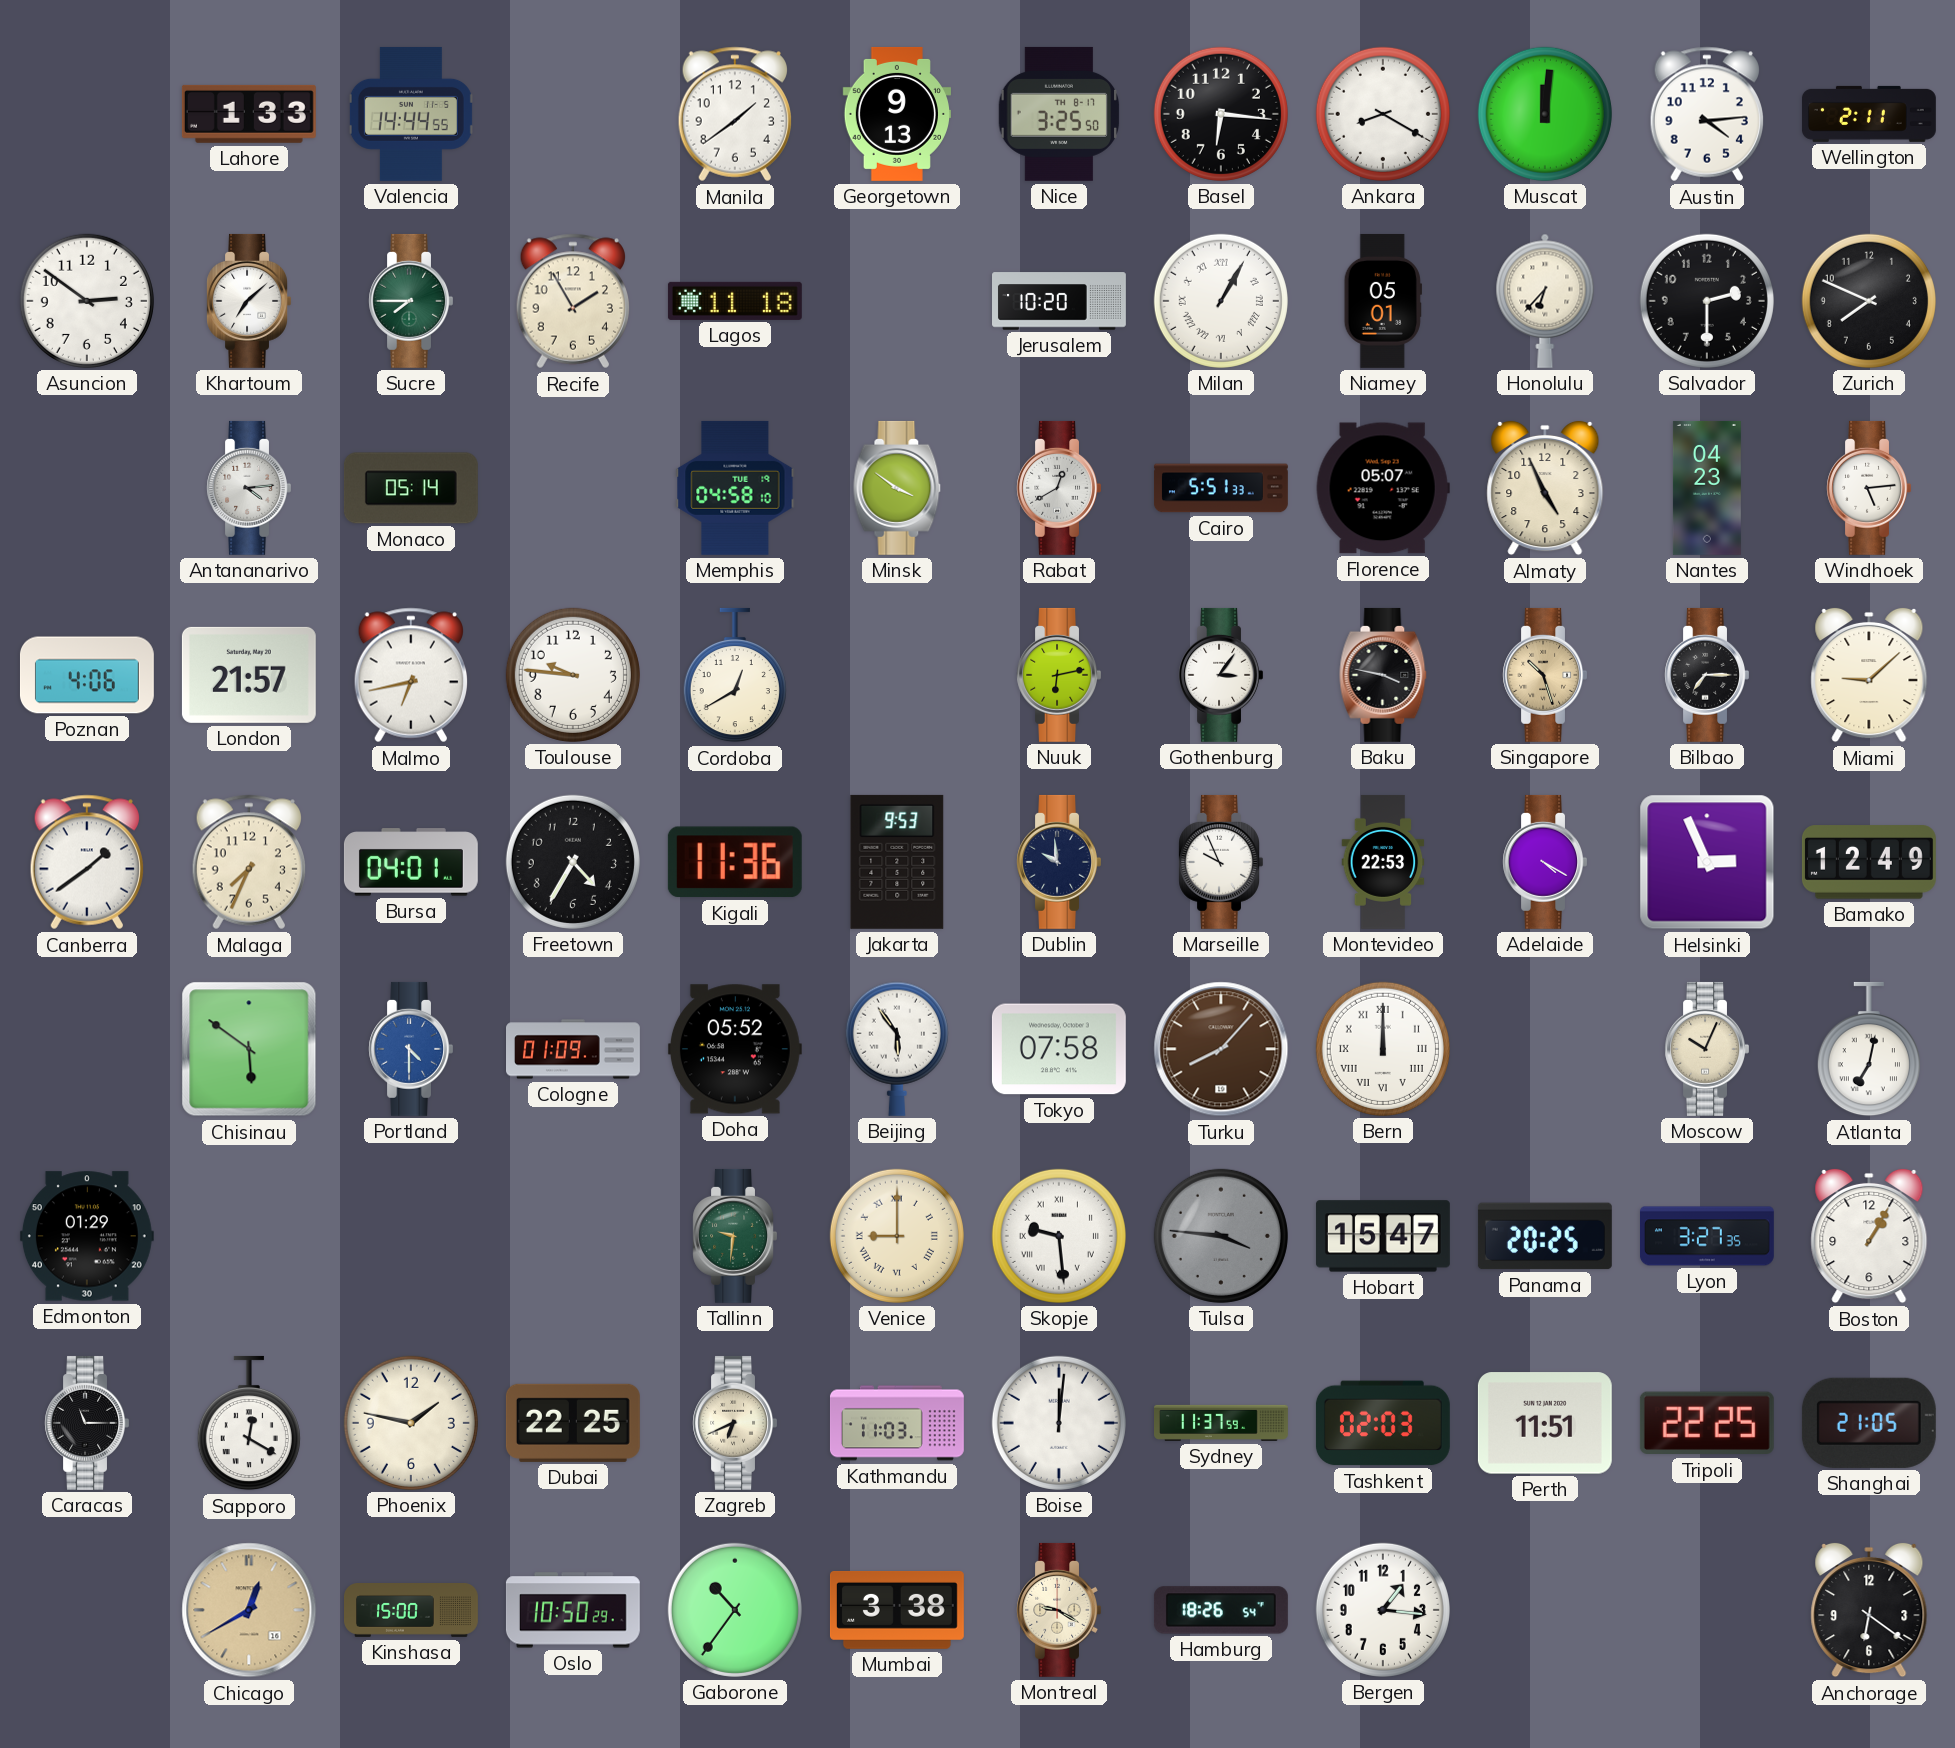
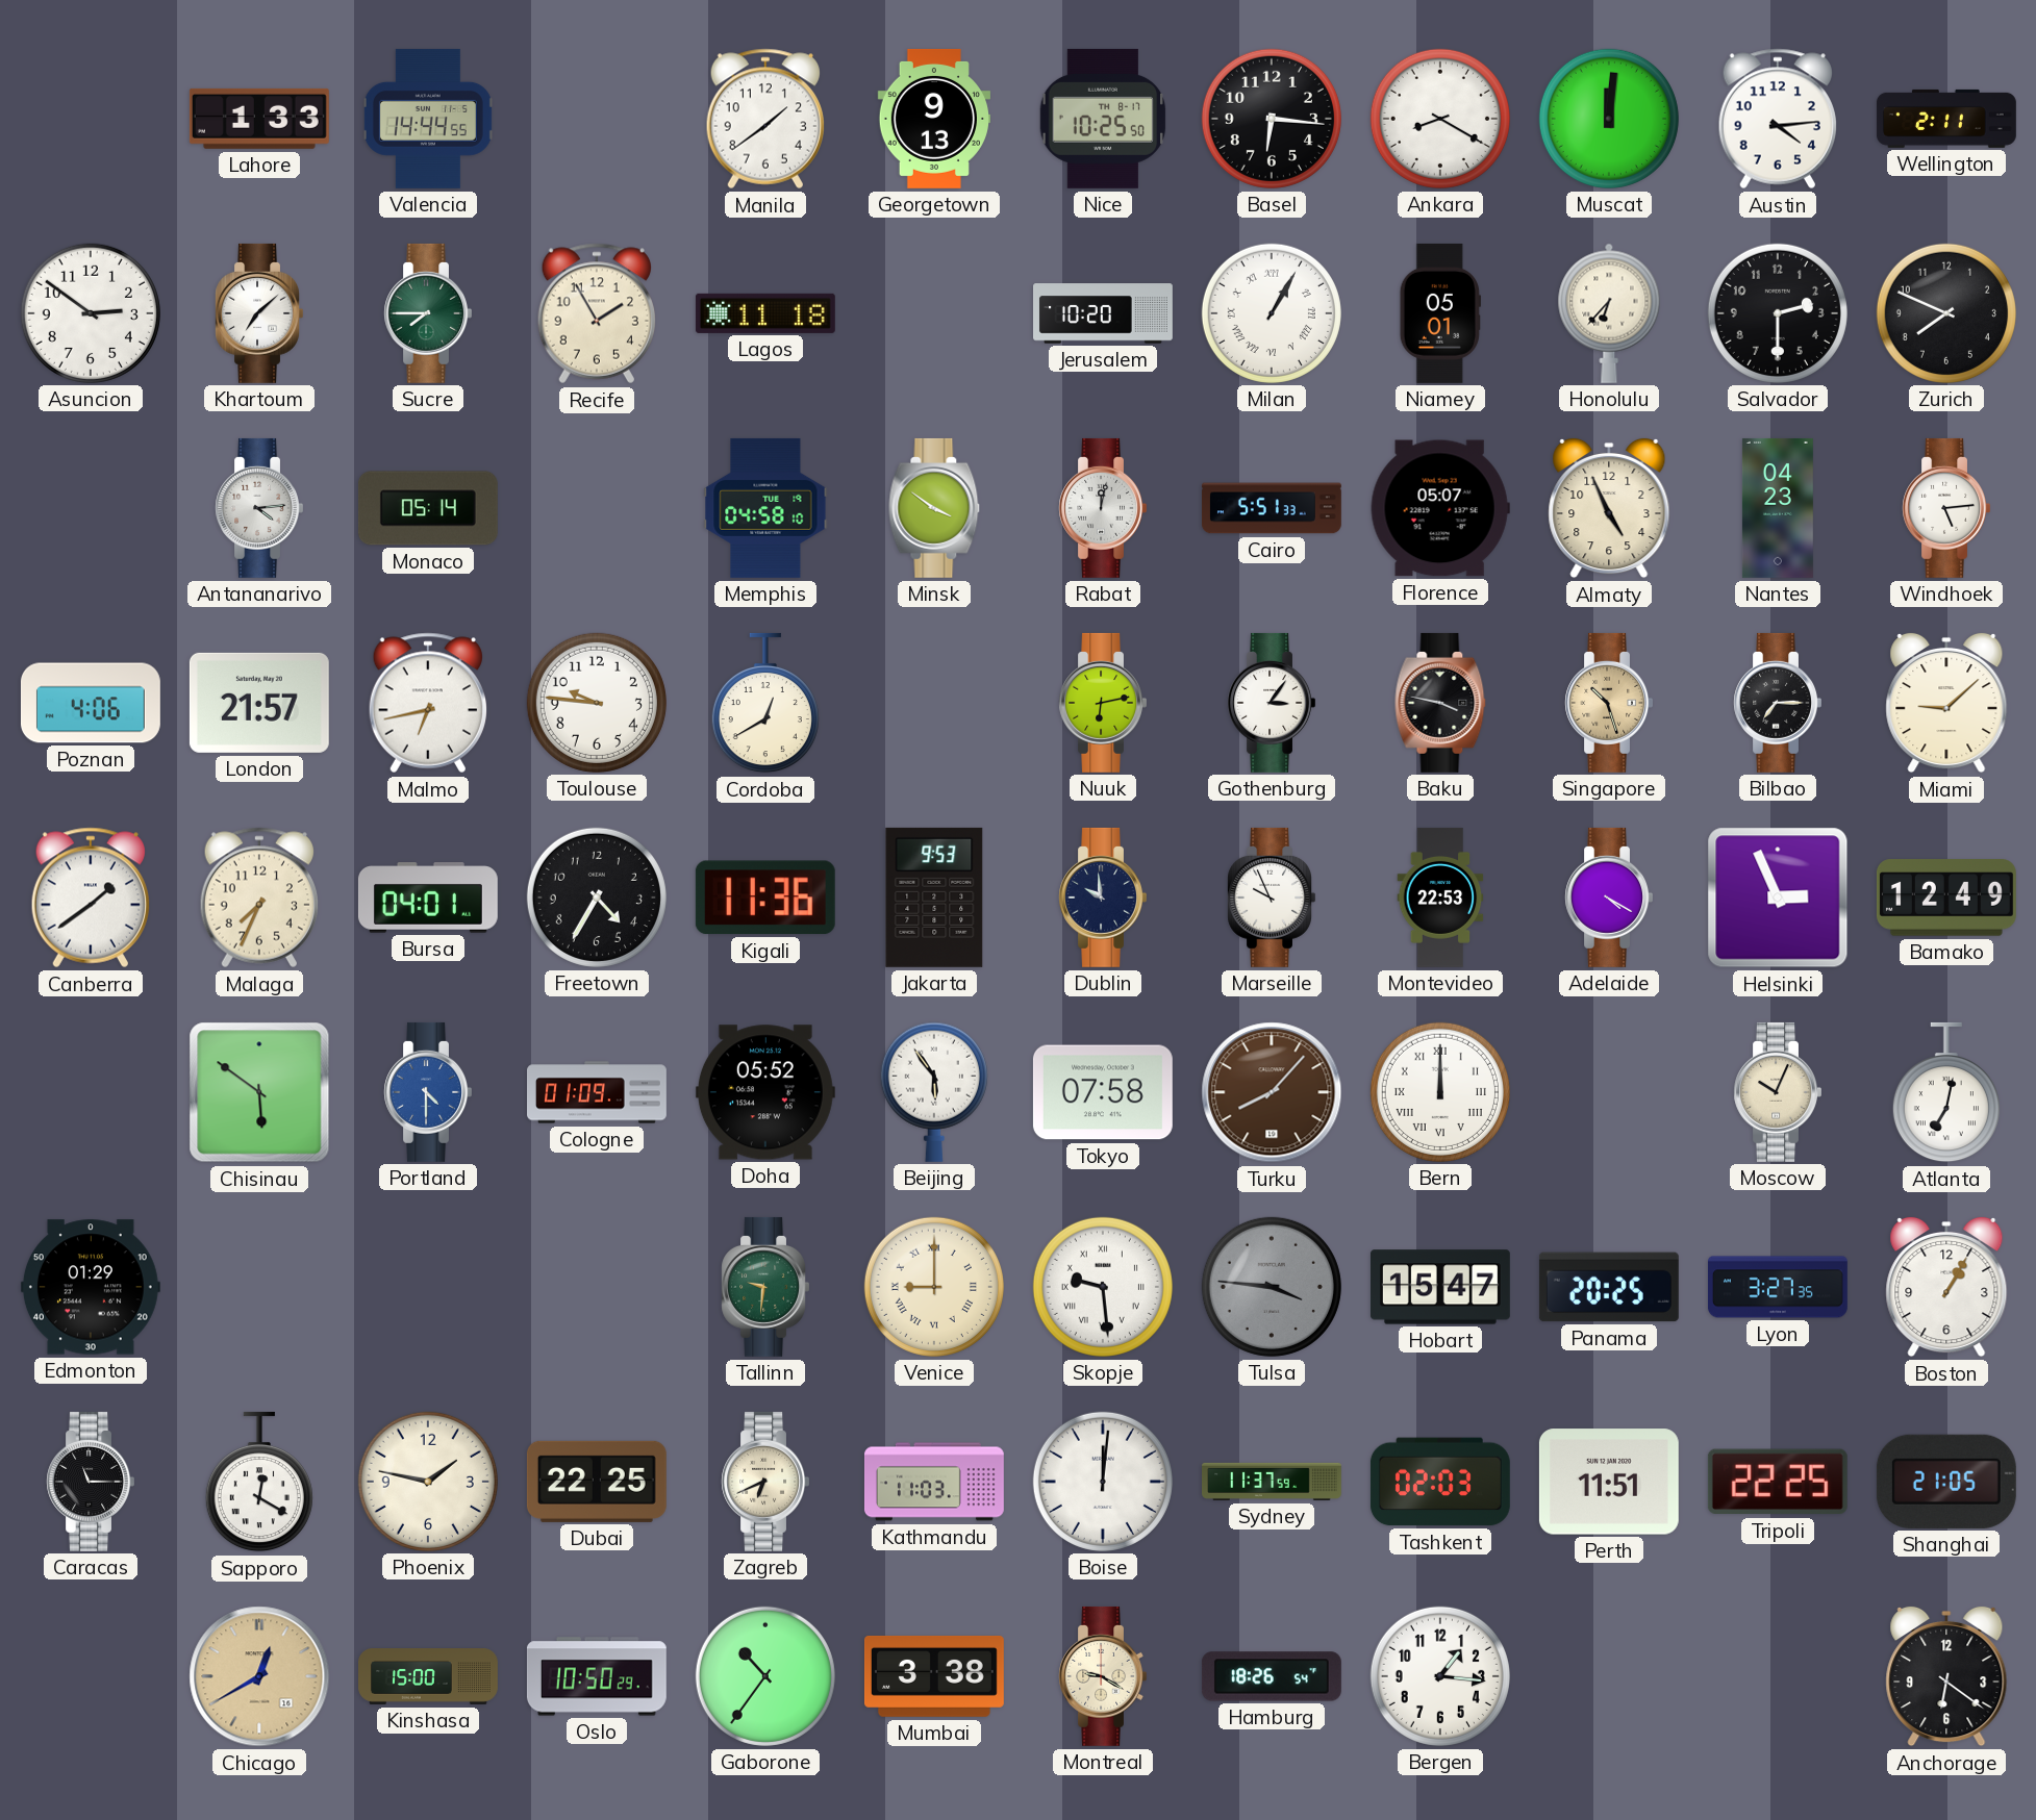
Nice: 3:25 -> 10:25 (1103, 119)
Rabat: 12:40 -> 12:02 (1102, 508)
